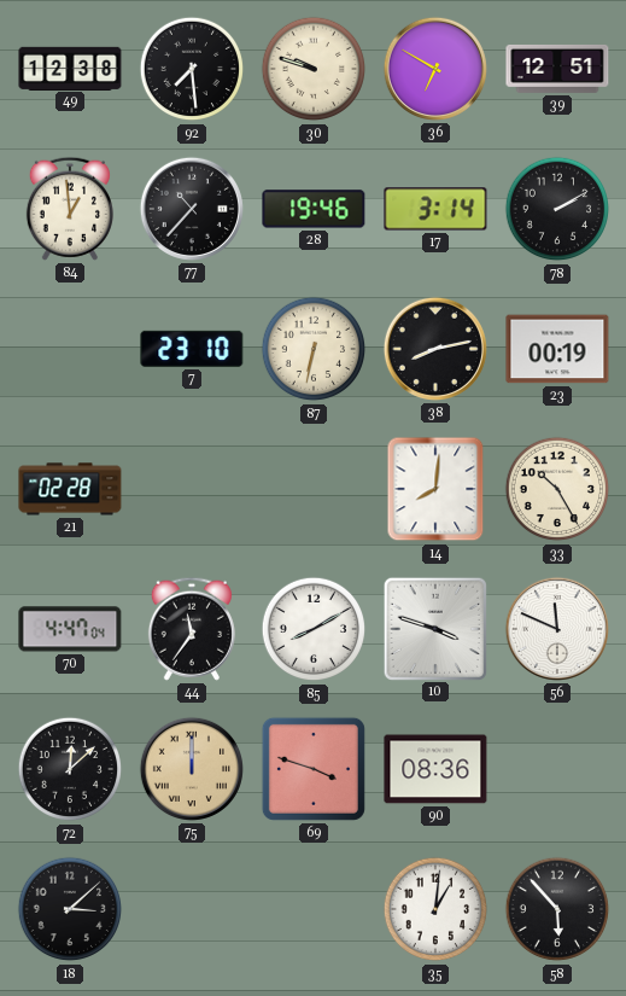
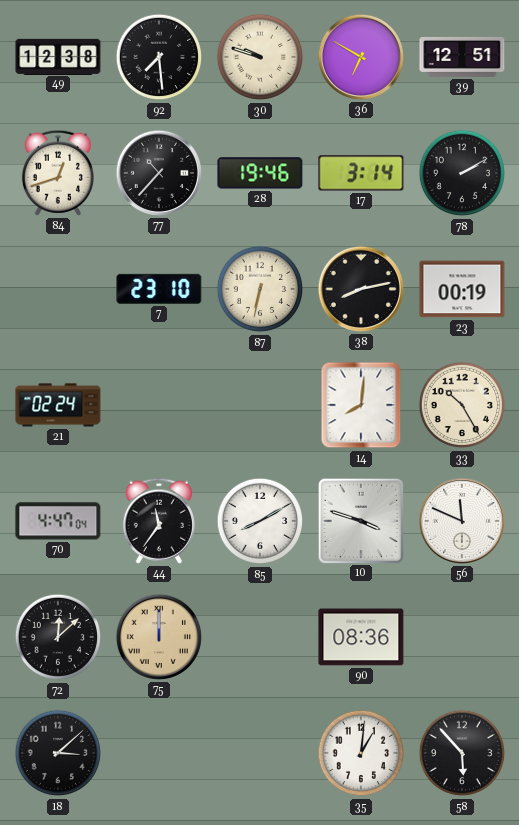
84: 12:59 -> 12:42 (58, 173)
21: 02:28 -> 02:24 (58, 405)
69: 3:48 -> none (314, 769)
